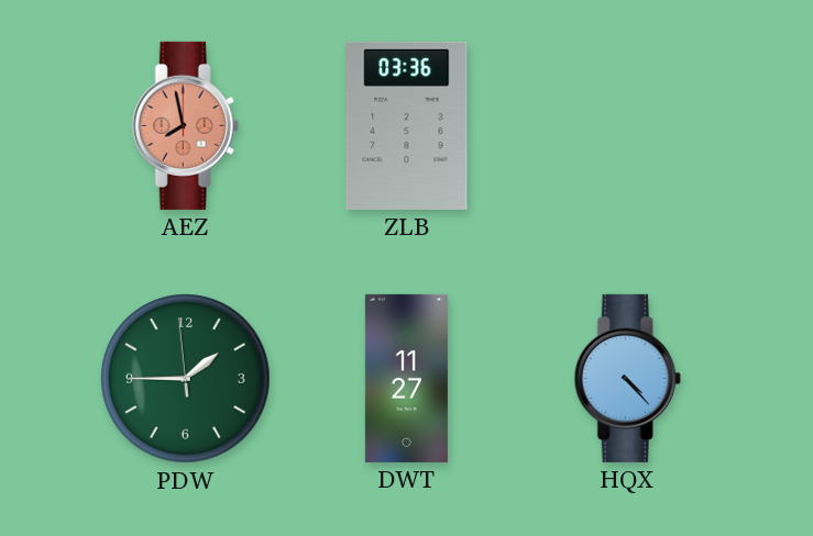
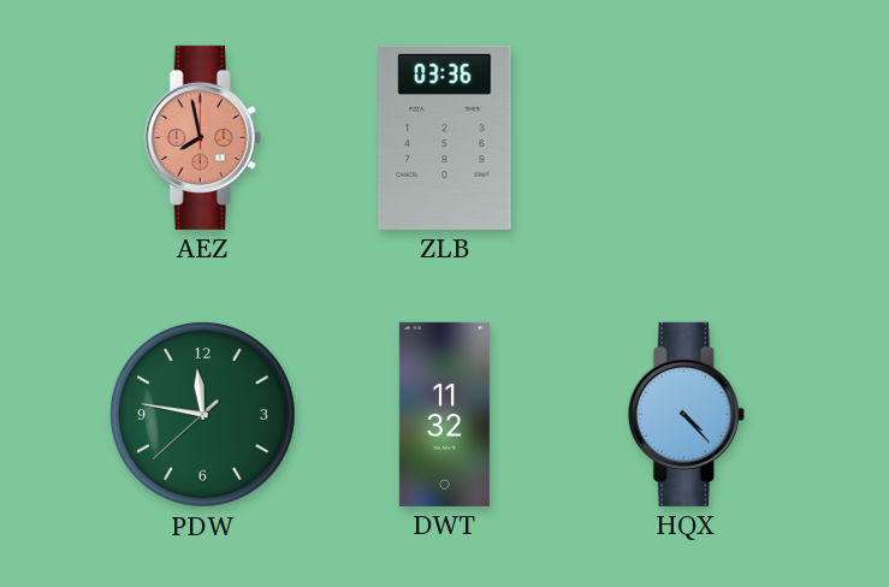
PDW: 1:44 -> 11:46 (203, 415)
DWT: 11:27 -> 11:32 (444, 414)
